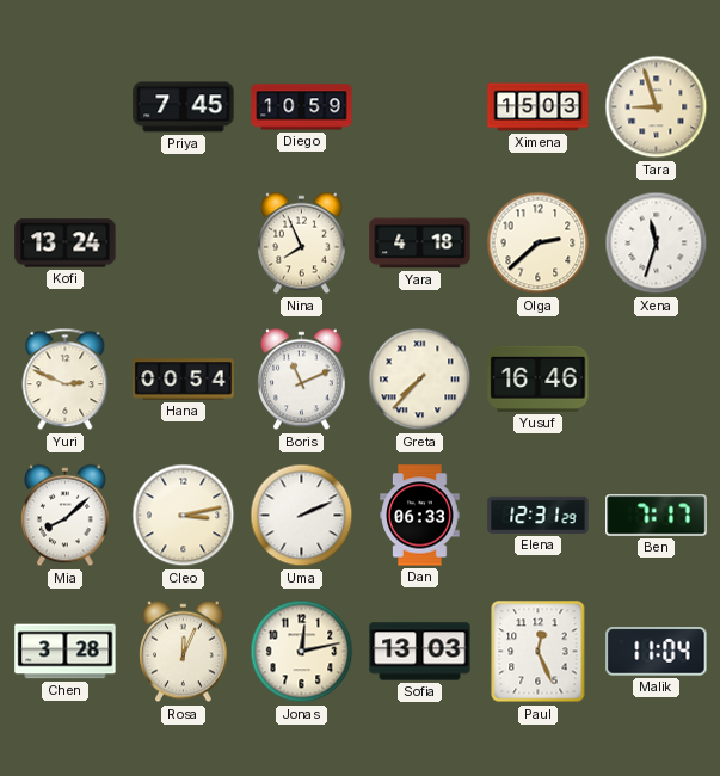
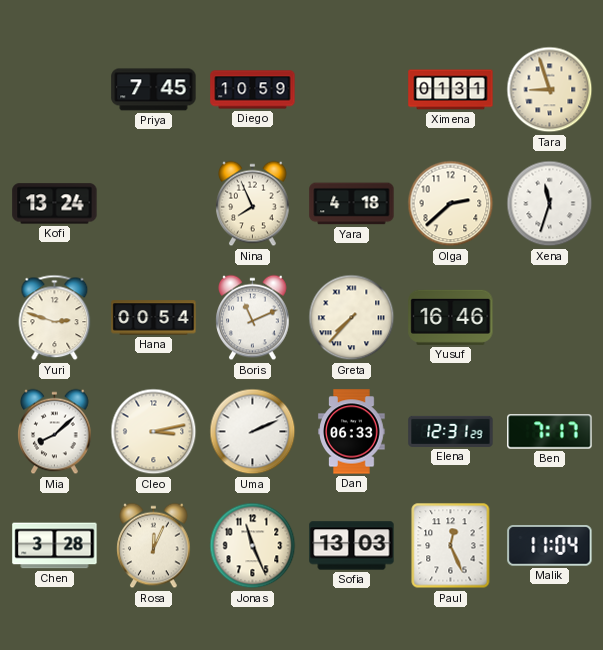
Ximena: 15:03 -> 01:31 (451, 90)
Yuri: 2:49 -> 2:48 (55, 318)
Jonas: 12:13 -> 11:26 (253, 546)
